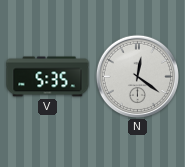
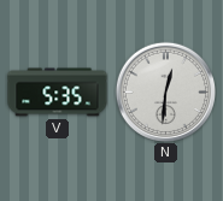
N: 12:21 -> 12:31 (165, 91)
